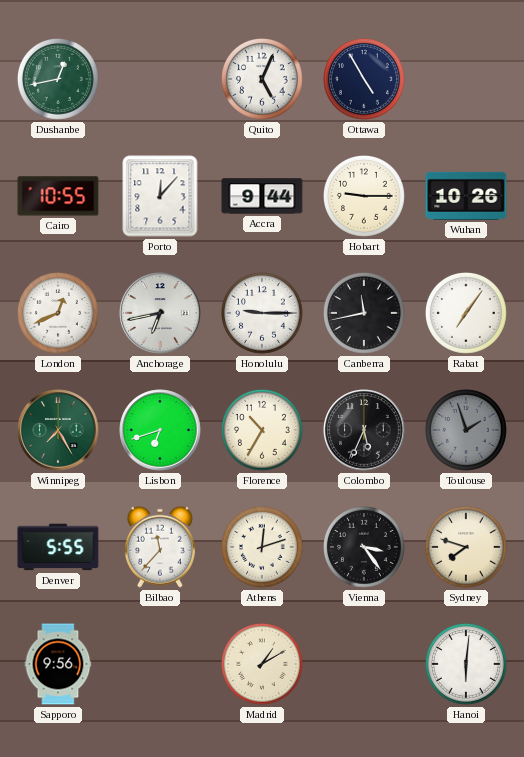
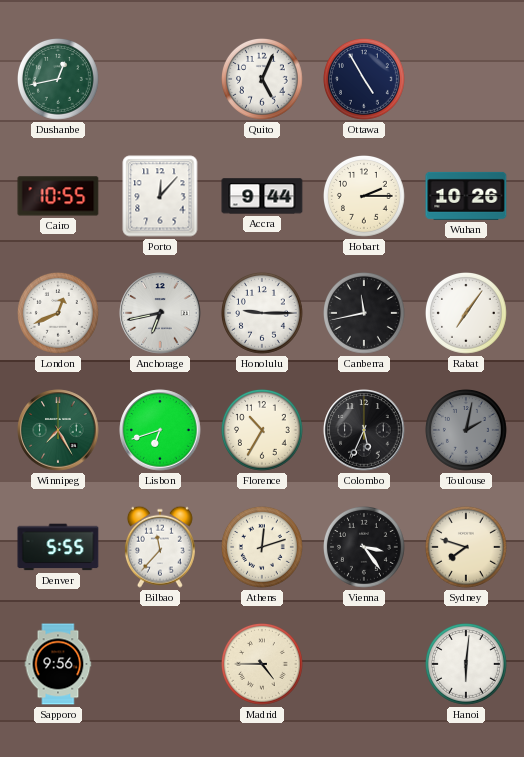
Hobart: 9:15 -> 2:15 (365, 197)
Toulouse: 1:57 -> 2:02 (467, 431)
Madrid: 1:10 -> 4:45 (263, 665)
